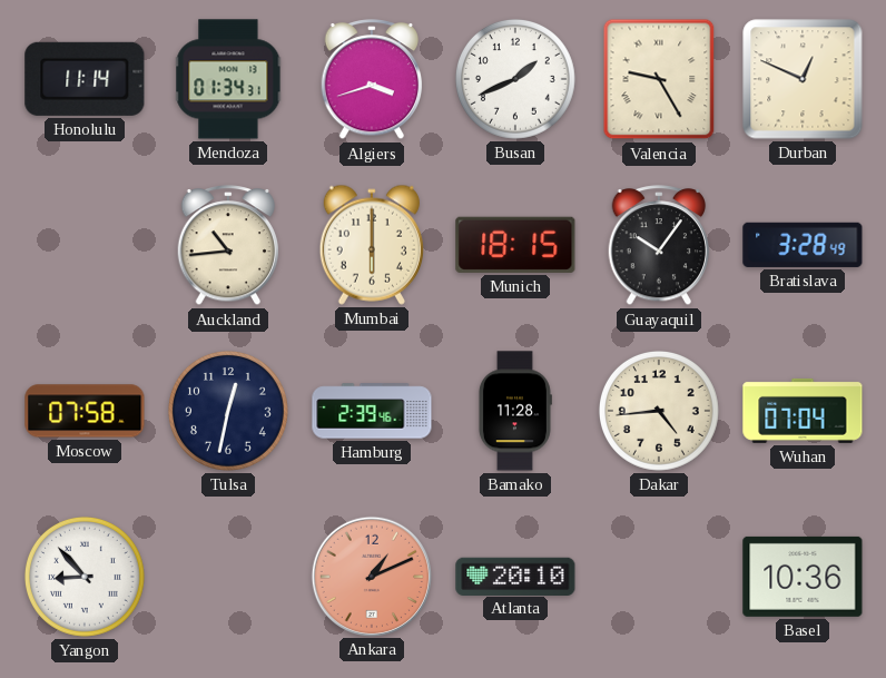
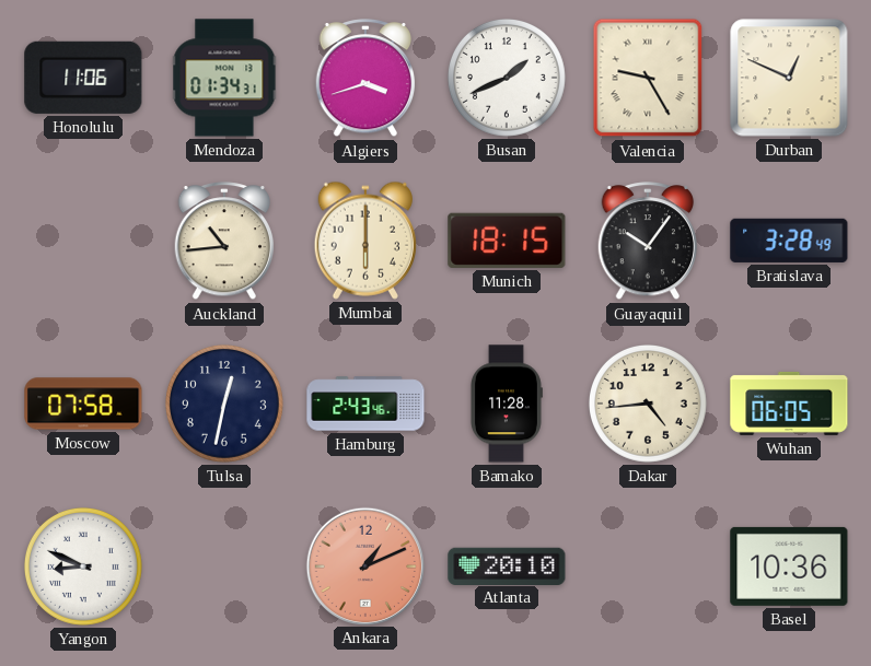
Honolulu: 11:14 -> 11:06 (83, 78)
Hamburg: 2:39 -> 2:43 (365, 404)
Wuhan: 07:04 -> 06:05 (789, 404)
Yangon: 8:53 -> 8:49 (83, 566)
